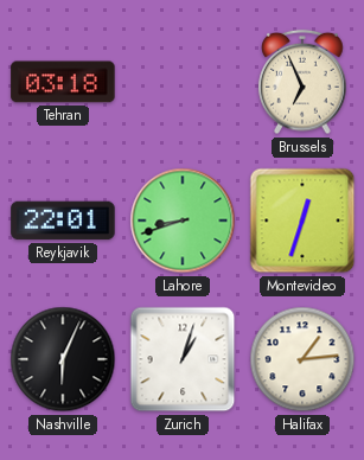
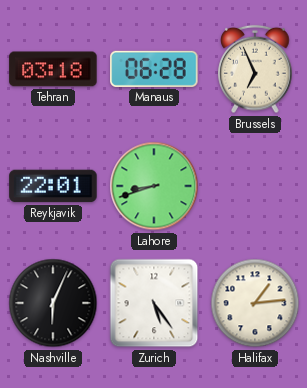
Manaus: none -> 06:28 (154, 69)
Montevideo: 12:33 -> none (302, 221)
Zurich: 1:03 -> 5:24 (154, 303)
